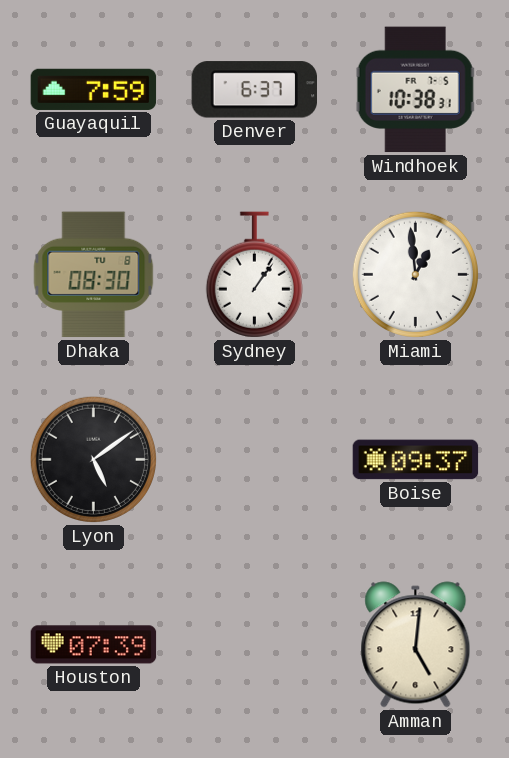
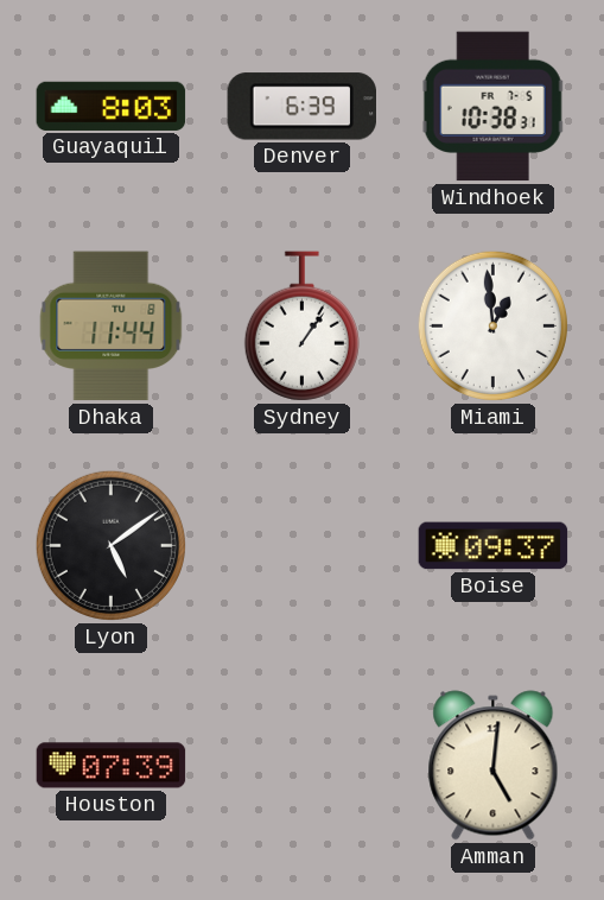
Guayaquil: 7:59 -> 8:03 (112, 106)
Denver: 6:37 -> 6:39 (301, 107)
Dhaka: 08:30 -> 11:44 (112, 327)
